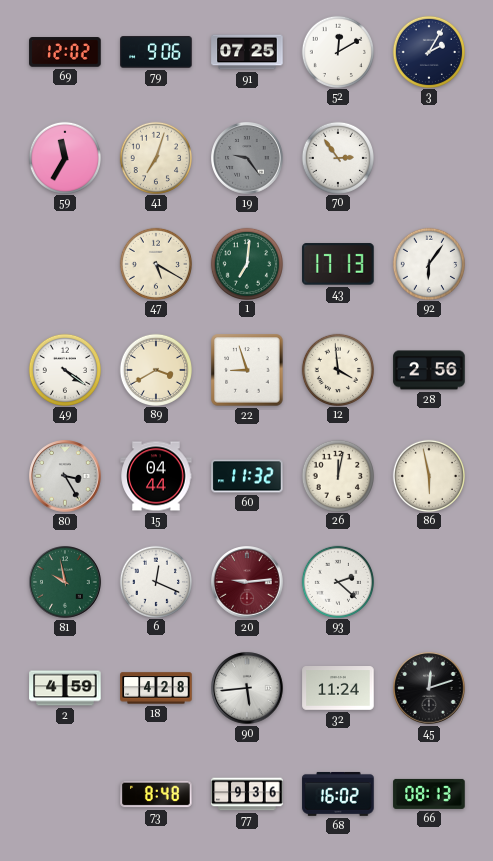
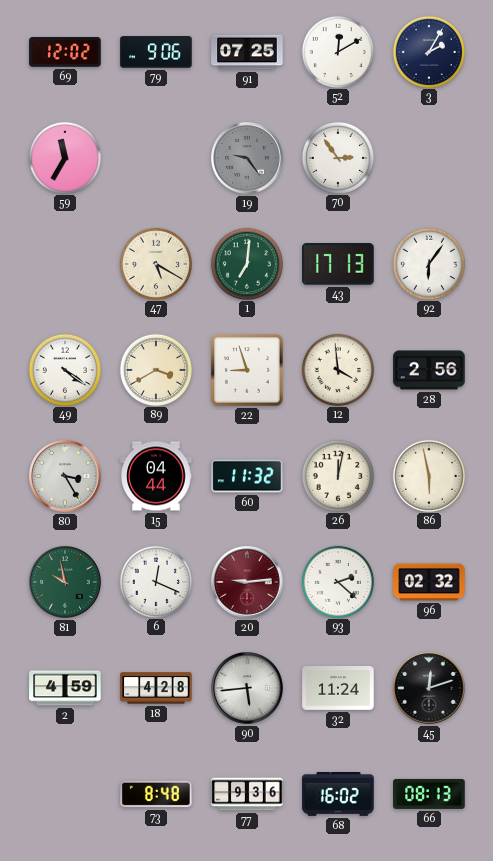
41: 7:03 -> none (155, 157)
96: none -> 02:32 (429, 582)
